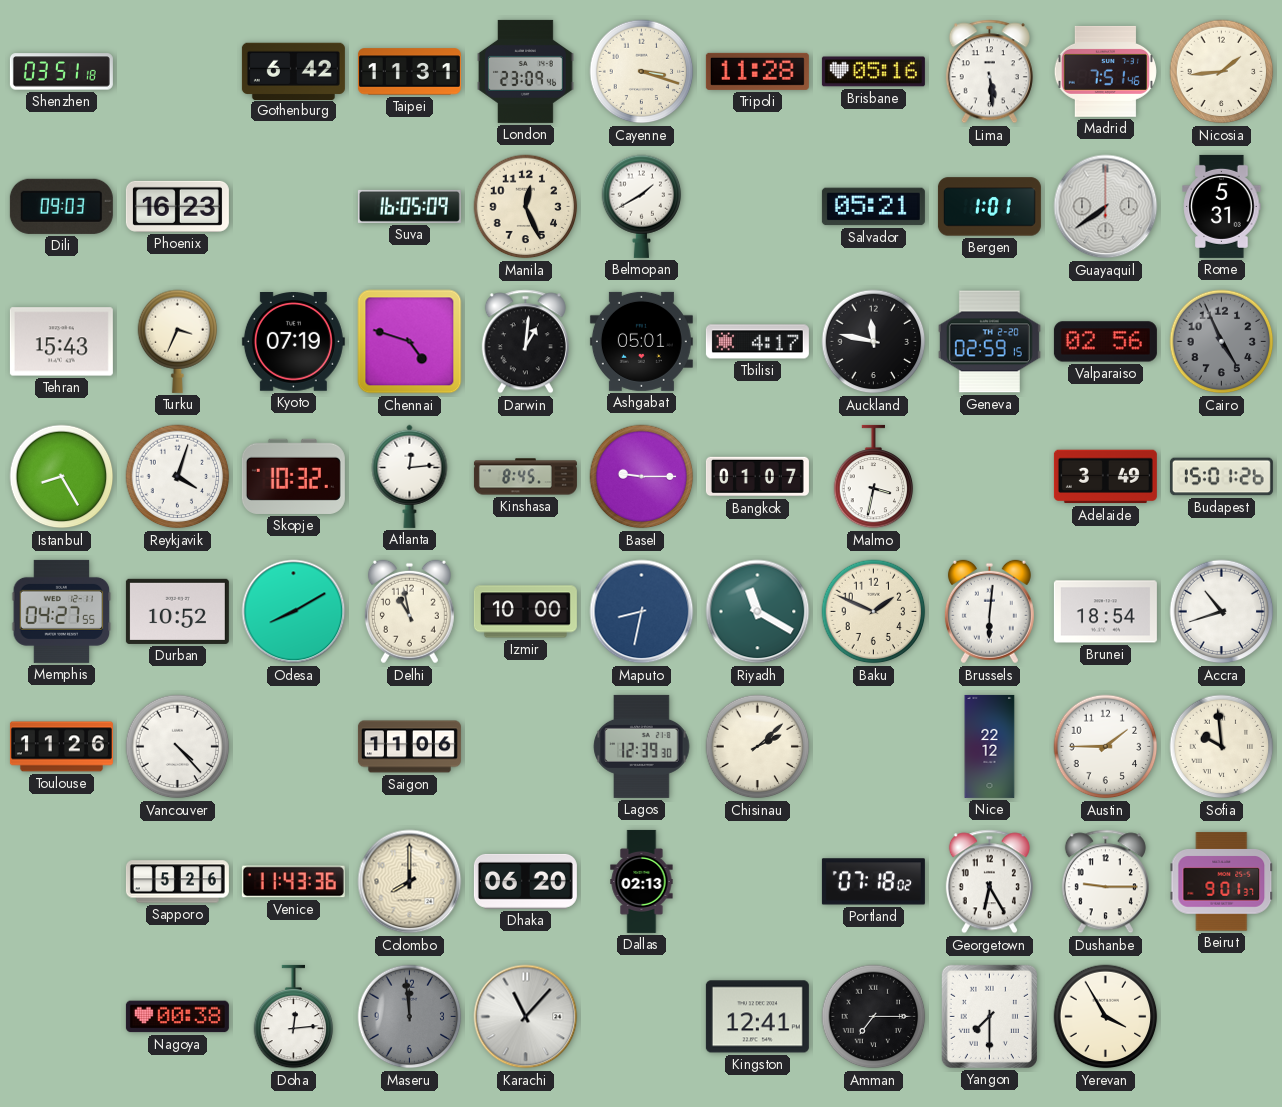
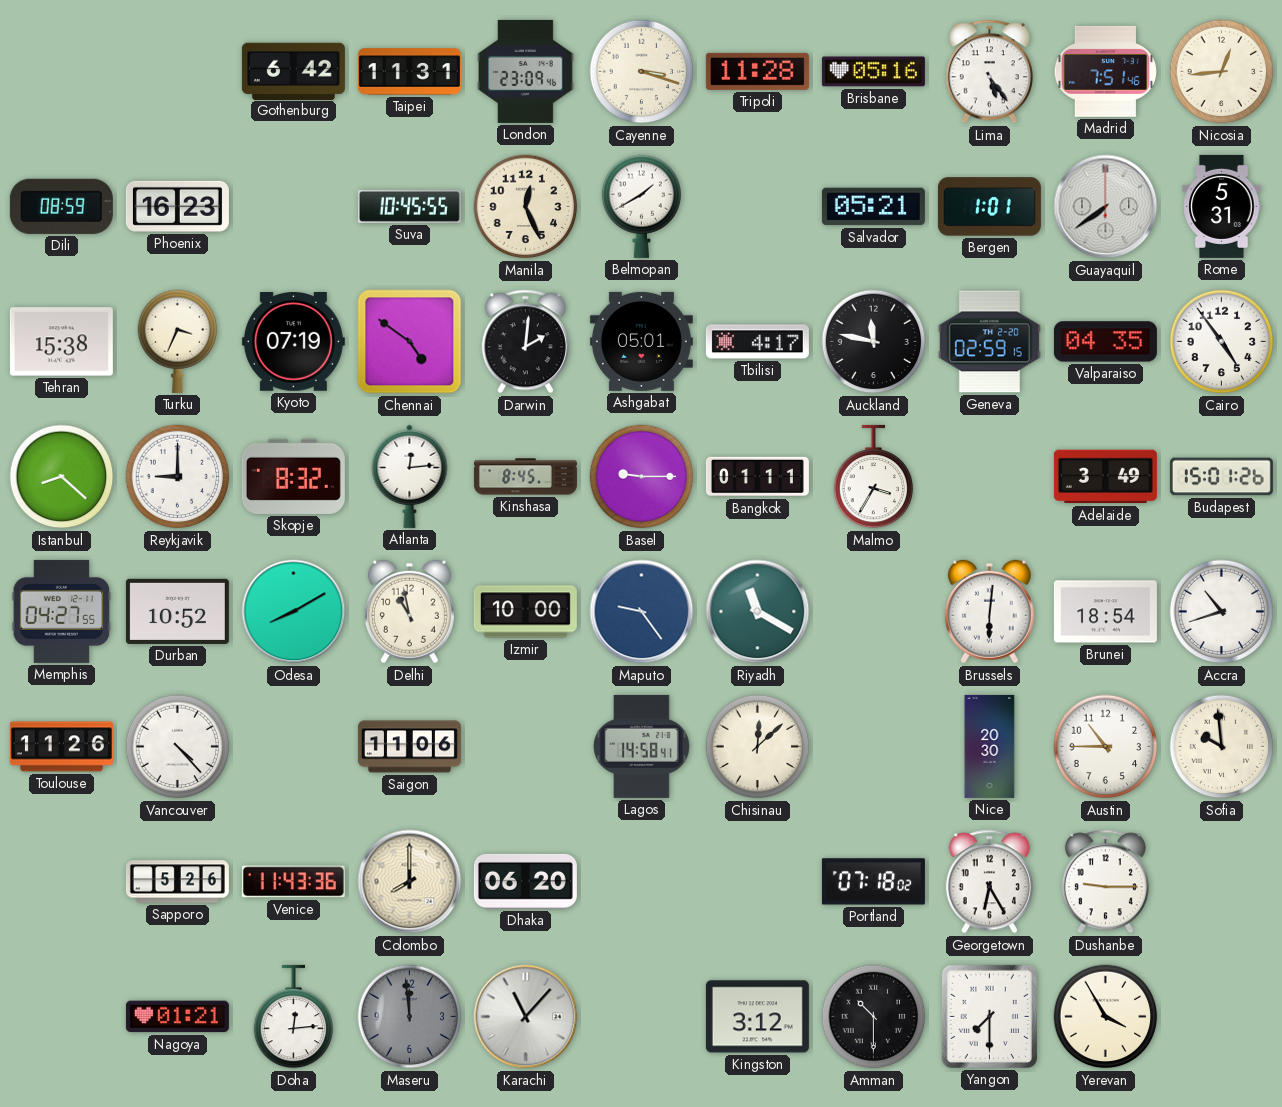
Shenzhen: 03:51 -> none (61, 72)
Lima: 5:29 -> 5:24 (989, 72)
Nicosia: 1:44 -> 12:44 (1222, 72)
Dili: 09:03 -> 08:59 (61, 206)
Suva: 16:05 -> 10:45 (409, 206)
Tehran: 15:43 -> 15:38 (61, 342)
Chennai: 4:48 -> 4:51 (410, 342)
Darwin: 1:01 -> 2:01 (525, 342)
Valparaiso: 02:56 -> 04:35 (1105, 342)
Cairo: 4:56 -> 4:54 (1222, 342)
Cairo dial: grey -> white (1222, 342)
Istanbul: 8:25 -> 8:22 (62, 477)
Reykjavik: 4:03 -> 9:00 (178, 477)
Skopje: 10:32 -> 8:32 (293, 476)
Bangkok: 01:07 -> 01:11 (757, 477)
Malmo: 3:32 -> 3:35 (874, 477)
Maputo: 8:32 -> 9:24 (642, 612)
Baku: 1:49 -> none (874, 612)
Lagos: 12:39 -> 14:58 (642, 746)
Chisinau: 2:08 -> 12:08 (758, 747)
Nice: 22:12 -> 20:30 (990, 746)
Austin: 1:45 -> 10:45 (1106, 747)
Dallas: 02:13 -> none (642, 881)
Beirut: 9:01 -> none (1222, 882)
Nagoya: 00:38 -> 01:21 (177, 1017)
Kingston: 12:41 -> 3:12 (757, 1017)
Amman: 7:15 -> 10:30 (874, 1017)
